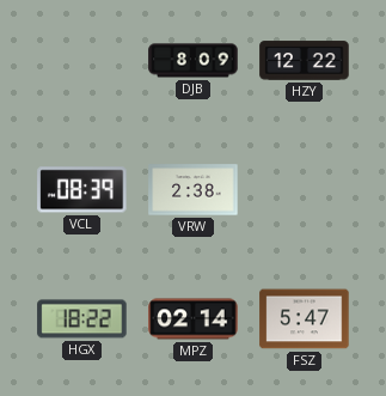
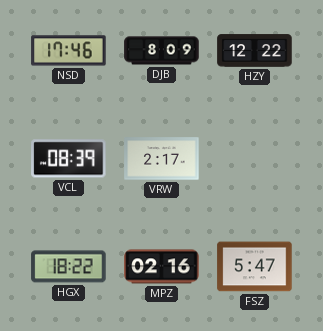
NSD: none -> 17:46 (69, 51)
VRW: 2:38 -> 2:17 (162, 159)
MPZ: 02:14 -> 02:16 (162, 267)
